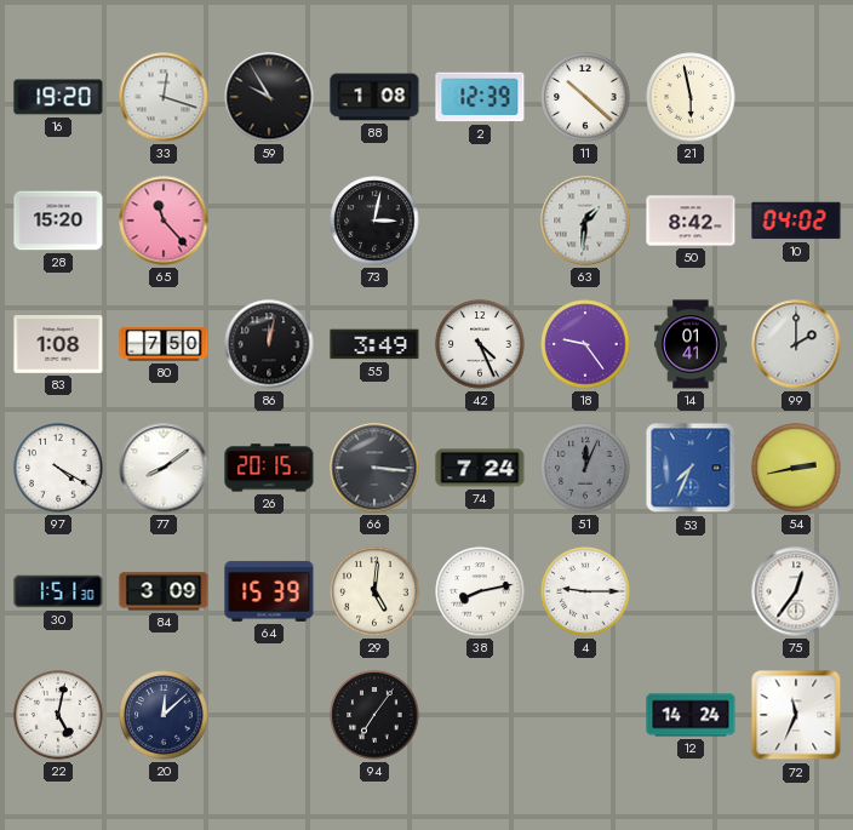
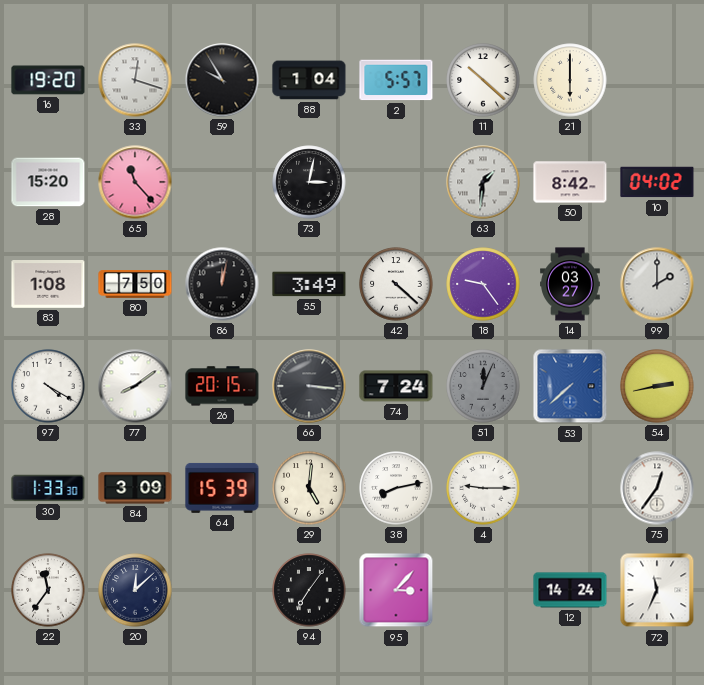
88: 1:08 -> 1:04 (309, 80)
2: 12:39 -> 5:57 (396, 80)
21: 5:58 -> 6:00 (570, 80)
42: 4:26 -> 4:22 (396, 284)
14: 01:41 -> 03:27 (570, 284)
53: 7:34 -> 7:38 (570, 386)
30: 1:51 -> 1:33 (48, 488)
22: 5:02 -> 11:36 (48, 590)
95: none -> 3:07 (396, 590)
